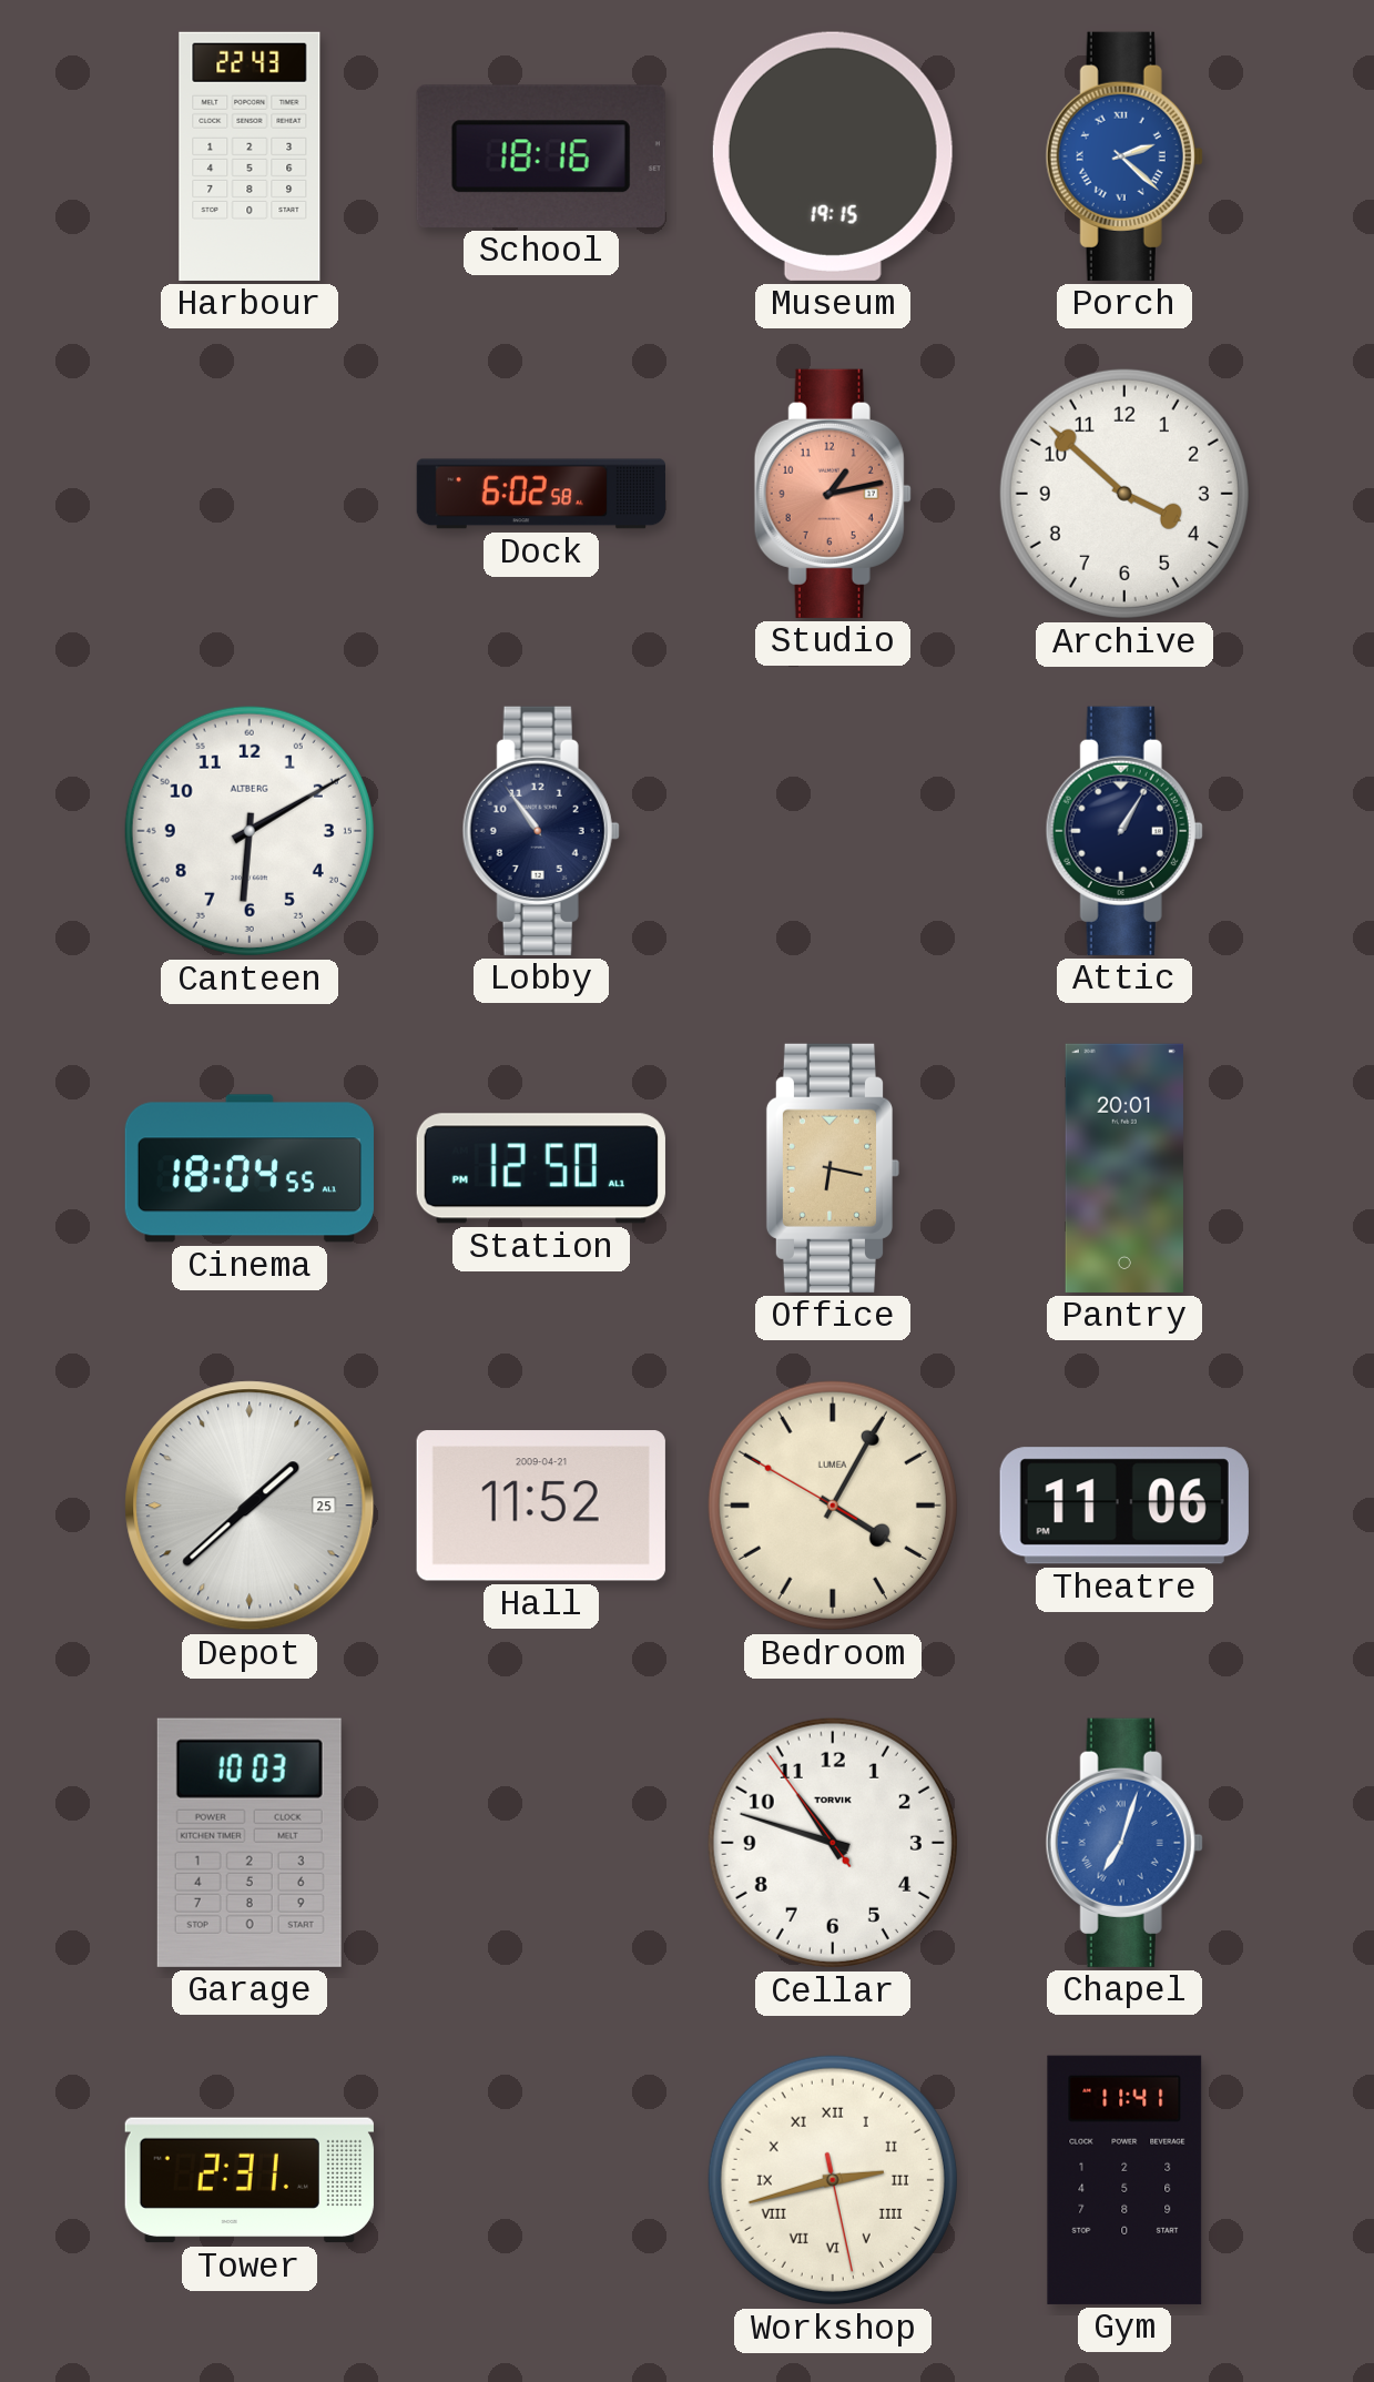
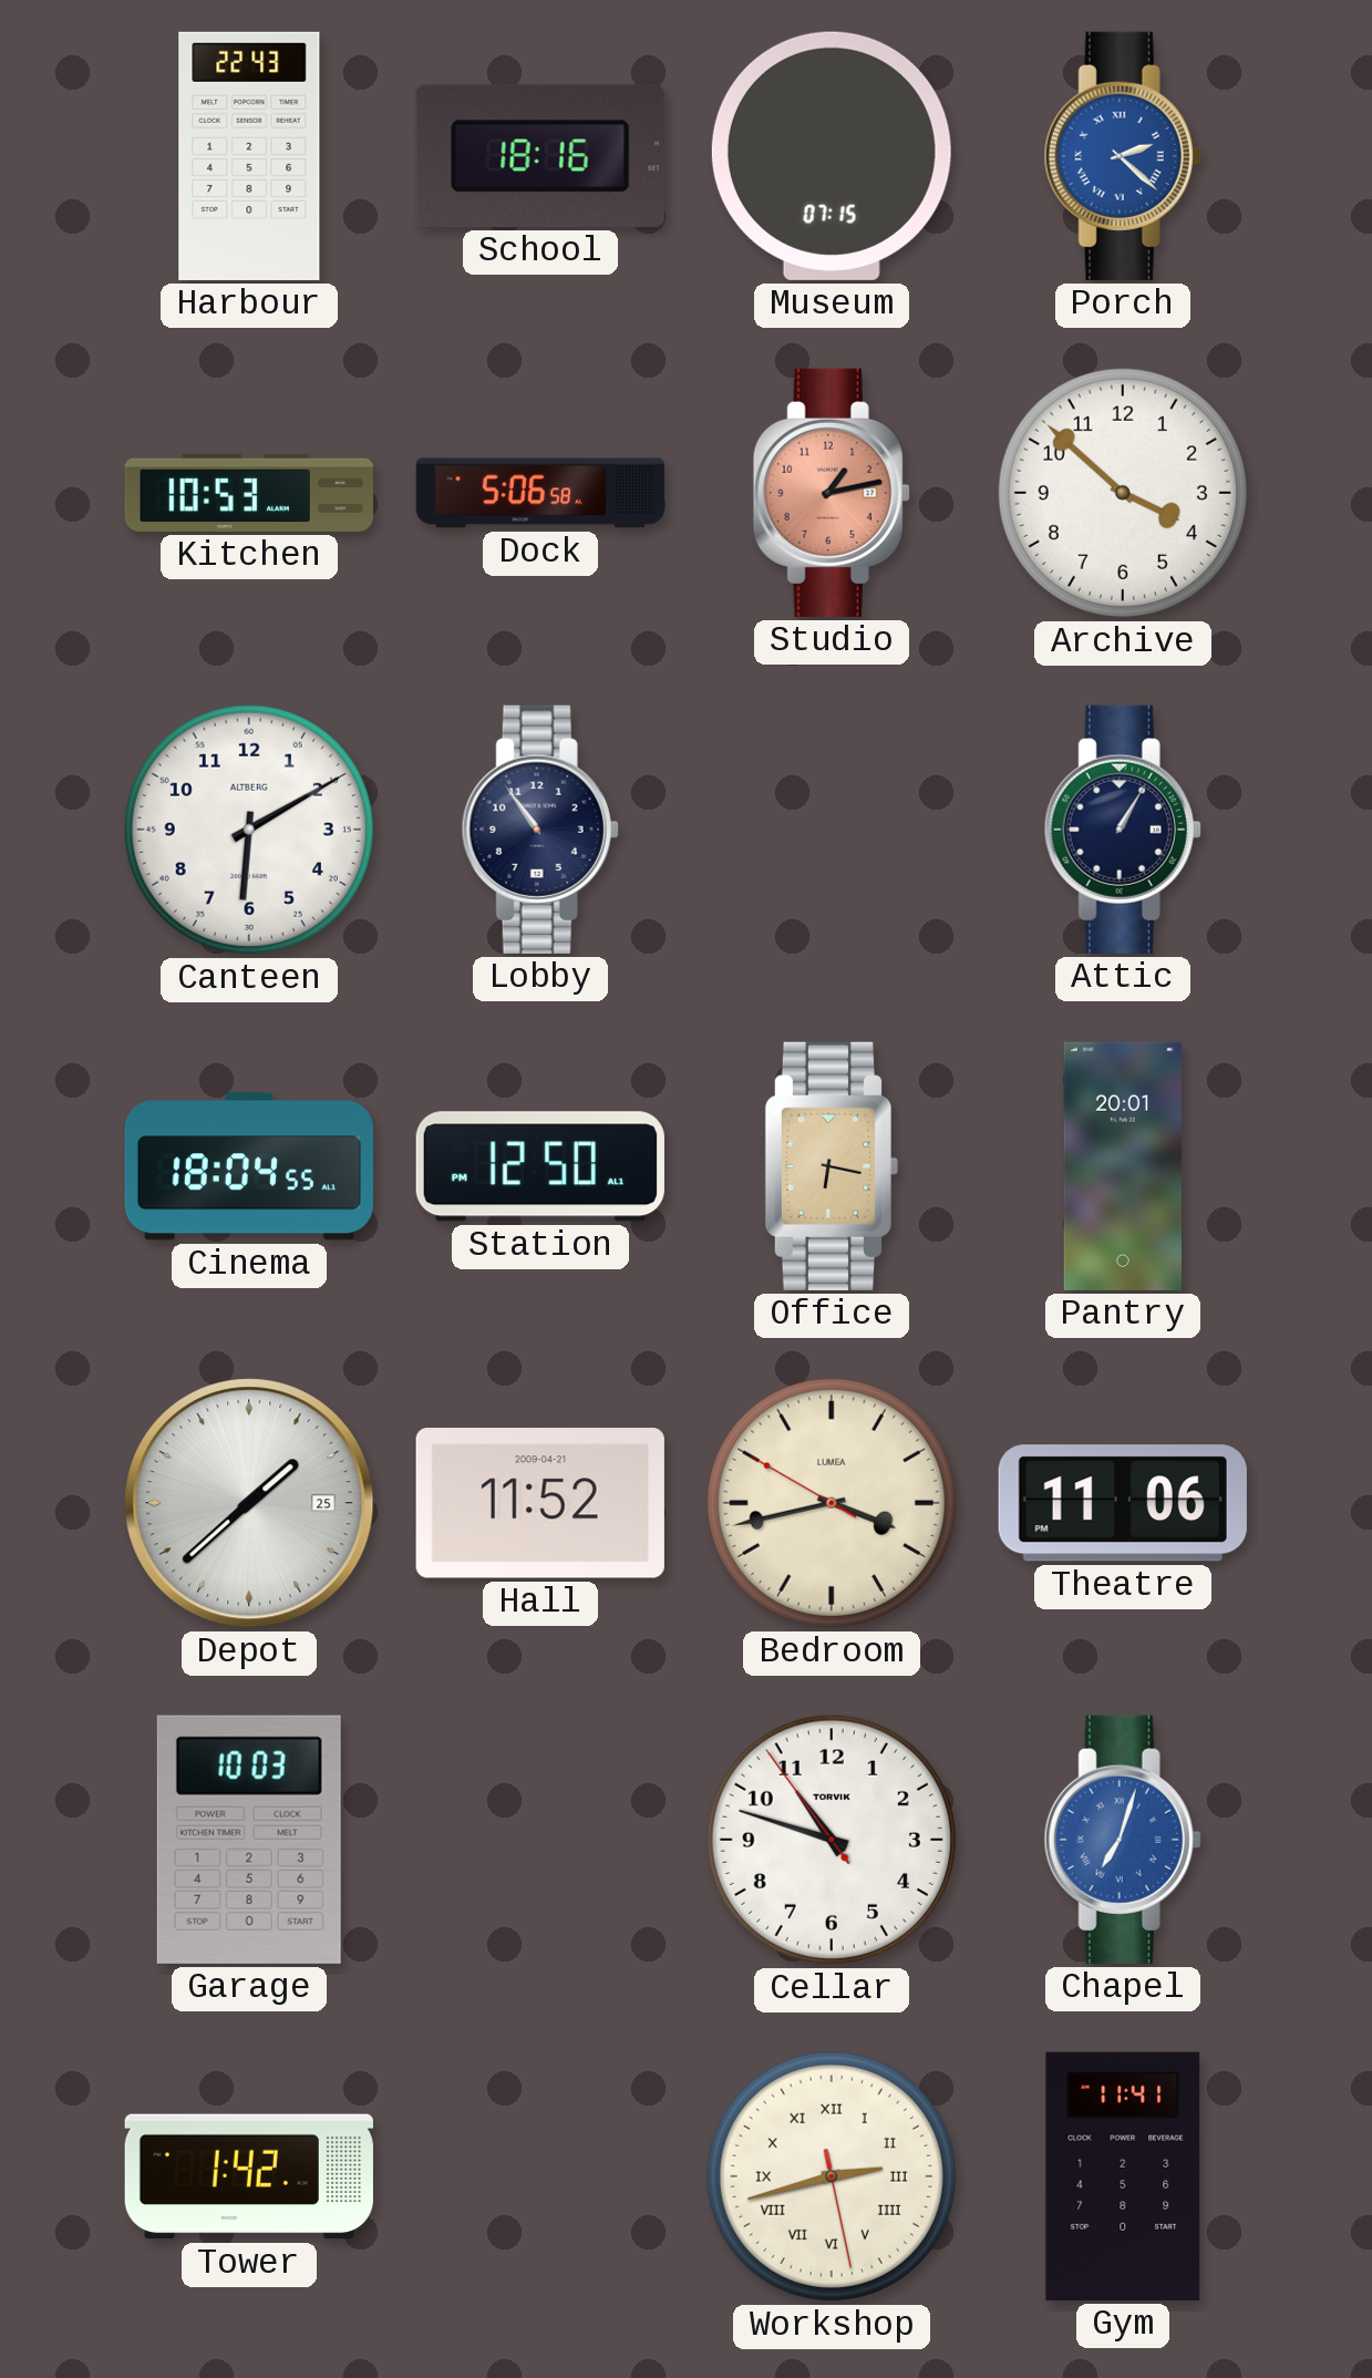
Museum: 19:15 -> 07:15 (832, 156)
Kitchen: none -> 10:53 (249, 493)
Dock: 6:02 -> 5:06 (539, 493)
Bedroom: 4:04 -> 3:42 (832, 1503)
Tower: 2:31 -> 1:42 (249, 2176)
